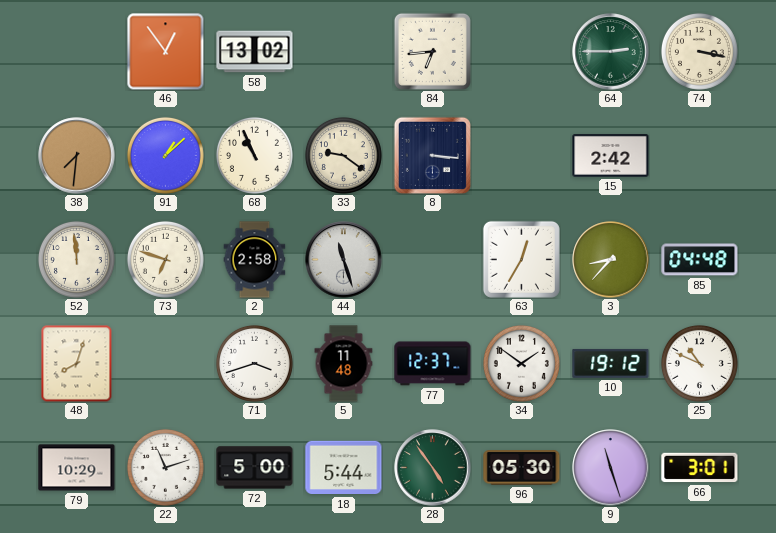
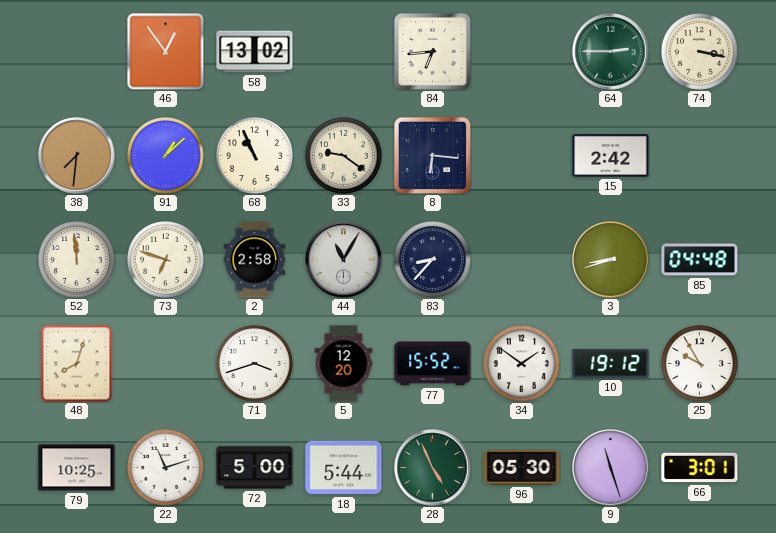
8: 3:16 -> 6:16 (432, 155)
44: 11:27 -> 11:05 (344, 260)
83: none -> 8:37 (432, 259)
63: 12:35 -> none (521, 259)
3: 8:37 -> 8:42 (611, 260)
5: 11:48 -> 12:20 (344, 364)
77: 12:37 -> 15:52 (433, 364)
25: 10:49 -> 9:55 (699, 363)
79: 10:29 -> 10:25 (77, 468)
28: 4:54 -> 4:56 (433, 468)
